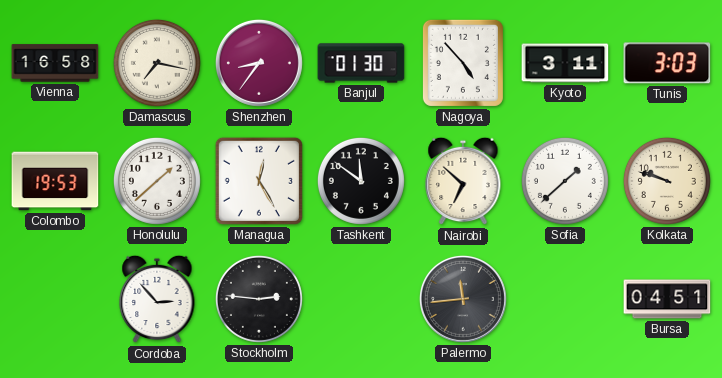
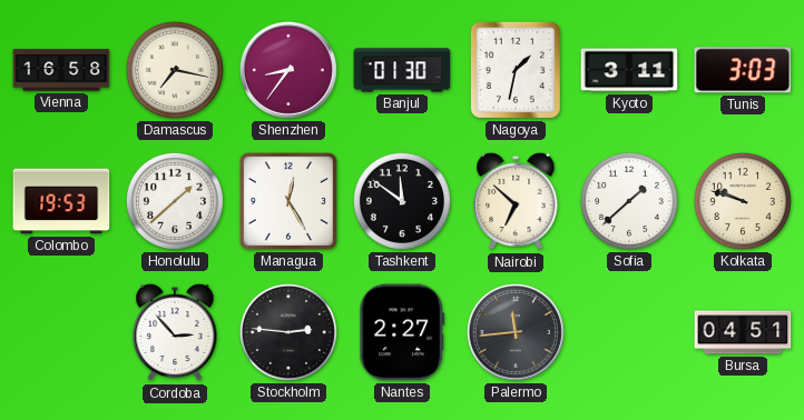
Nagoya: 4:53 -> 1:32 (516, 70)
Nantes: none -> 2:27 (402, 332)
